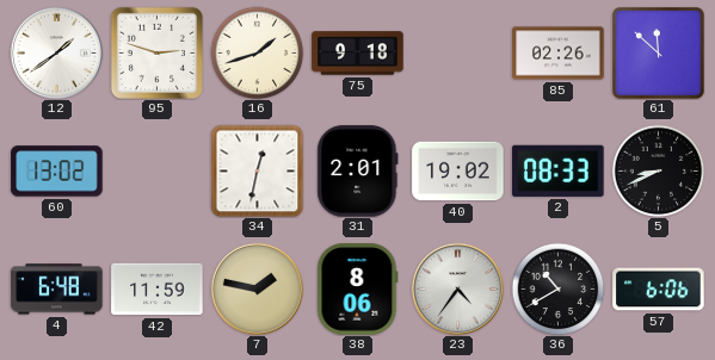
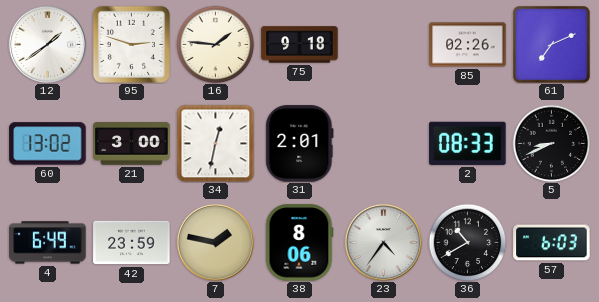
16: 1:42 -> 1:46 (215, 44)
61: 11:52 -> 7:11 (552, 45)
21: none -> 3:00 (132, 144)
40: 19:02 -> none (458, 172)
4: 6:48 -> 6:49 (48, 243)
42: 11:59 -> 23:59 (132, 243)
57: 6:06 -> 6:03 (552, 243)
